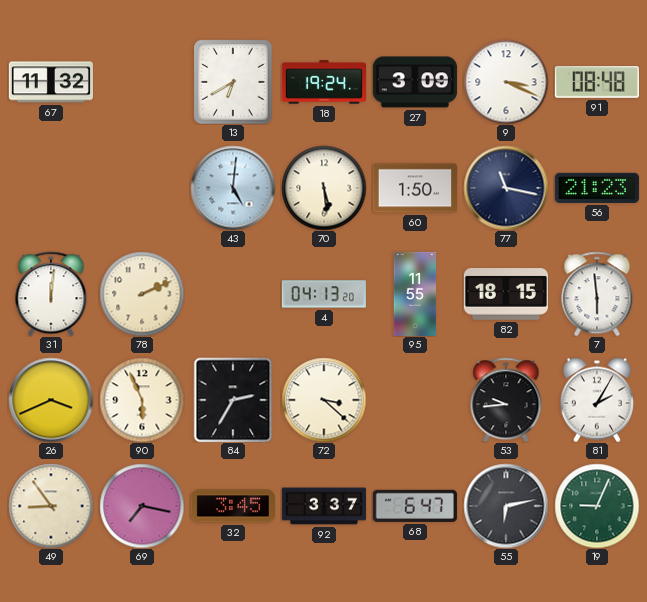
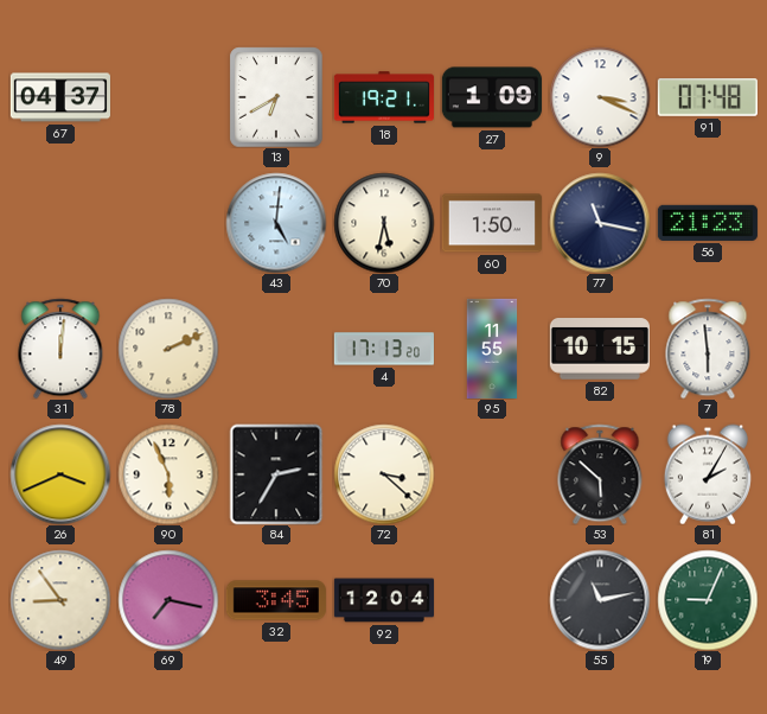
67: 11:32 -> 04:37 (60, 97)
18: 19:24 -> 19:21 (384, 97)
27: 3:09 -> 1:09 (492, 97)
91: 08:48 -> 07:48 (708, 98)
70: 5:29 -> 5:32 (384, 223)
4: 04:13 -> 17:13 (384, 349)
82: 18:15 -> 10:15 (600, 349)
53: 9:44 -> 5:52 (600, 474)
92: 3:37 -> 12:04 (383, 600)
68: 6:47 -> none (415, 506)
55: 6:13 -> 11:13 (600, 600)
